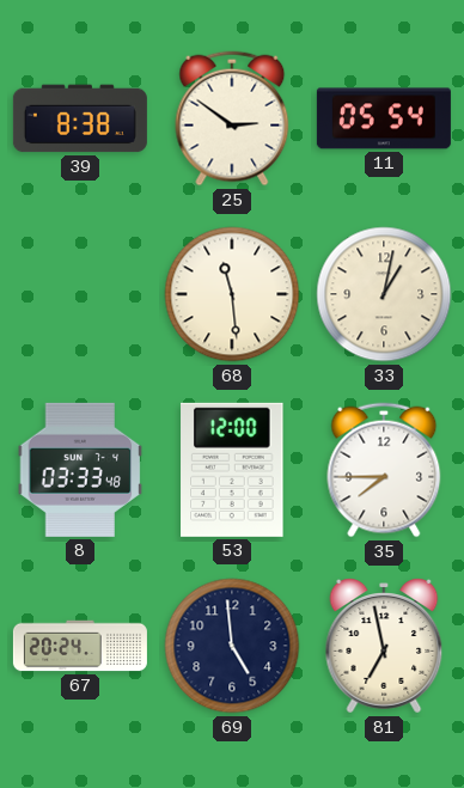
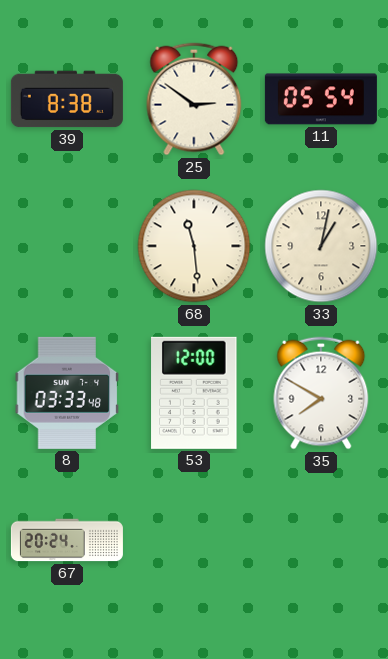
35: 7:45 -> 7:50 (321, 393)
69: 4:59 -> none (232, 646)
81: 6:58 -> none (384, 646)
